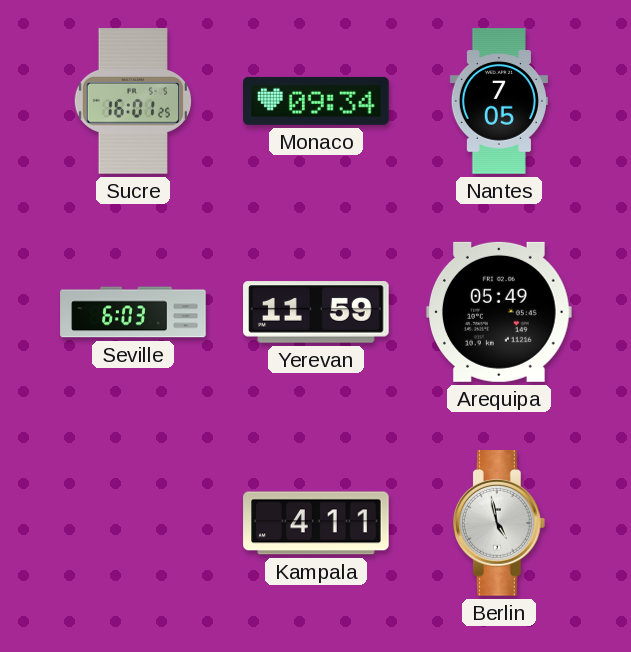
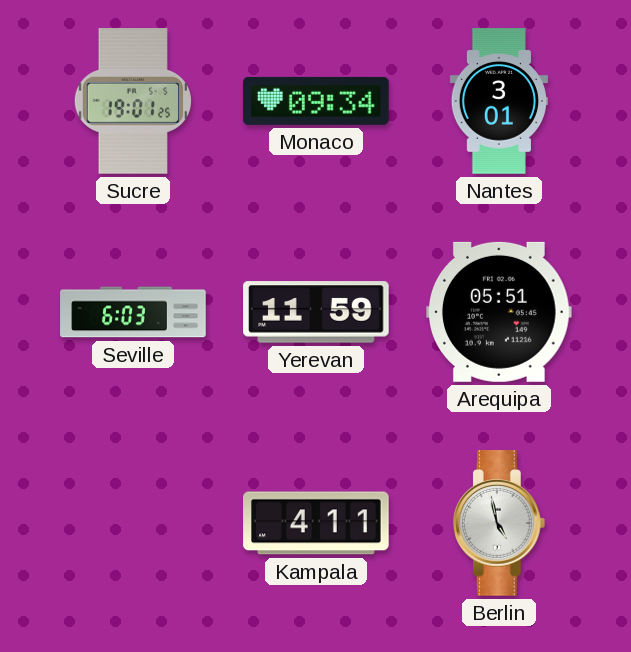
Sucre: 16:01 -> 19:01 (132, 101)
Nantes: 7:05 -> 3:01 (499, 101)
Arequipa: 05:49 -> 05:51 (500, 312)
